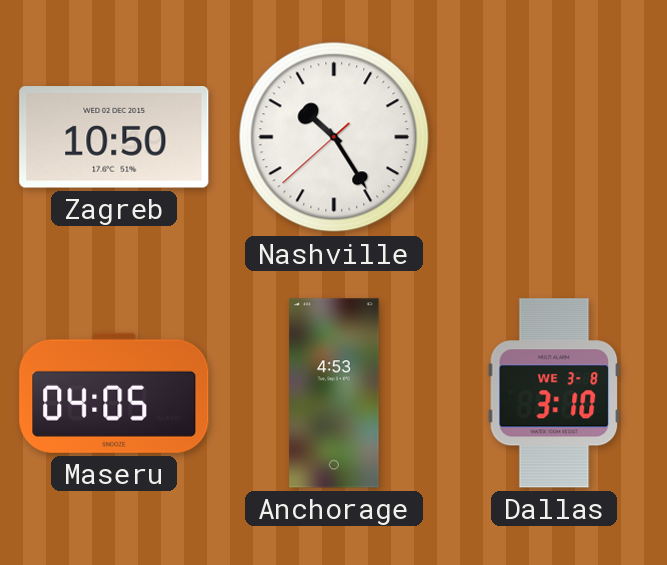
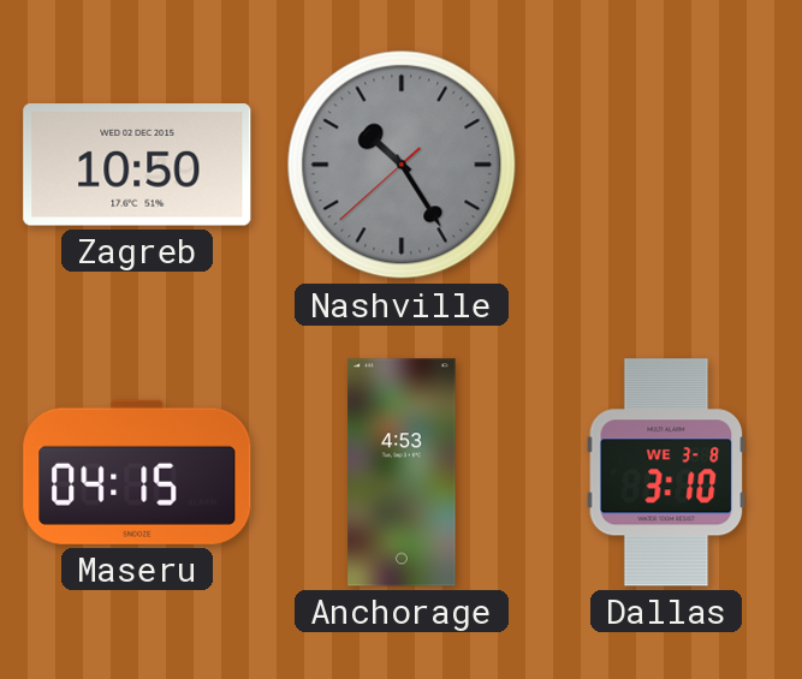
Nashville dial: white -> grey (402, 165)
Maseru: 04:05 -> 04:15 (137, 472)
